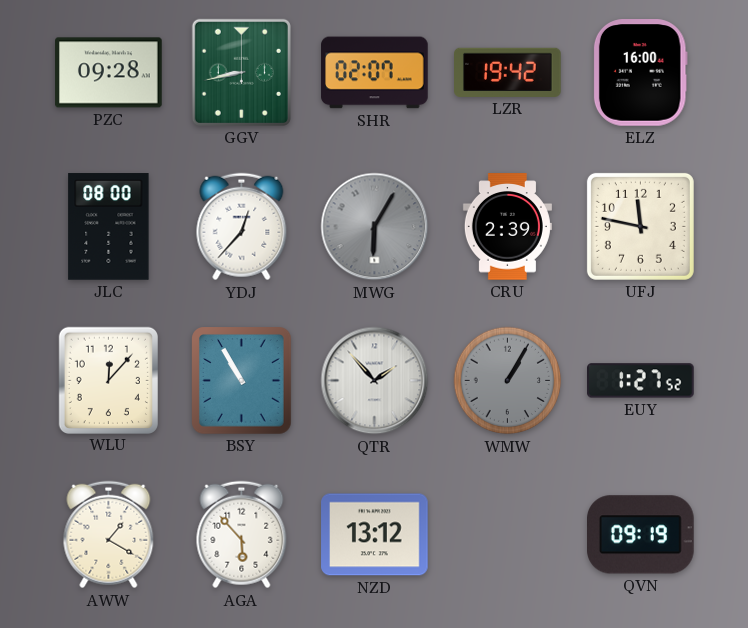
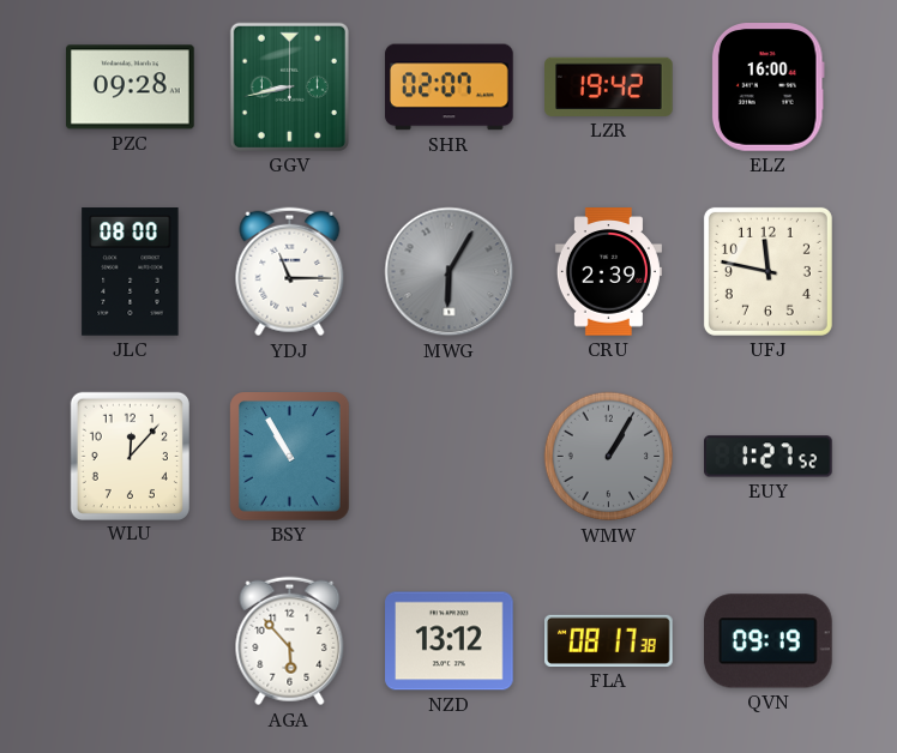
YDJ: 12:37 -> 11:15 (290, 272)
QTR: 1:53 -> none (375, 381)
AWW: 1:20 -> none (109, 535)
FLA: none -> 08:17 (609, 640)
